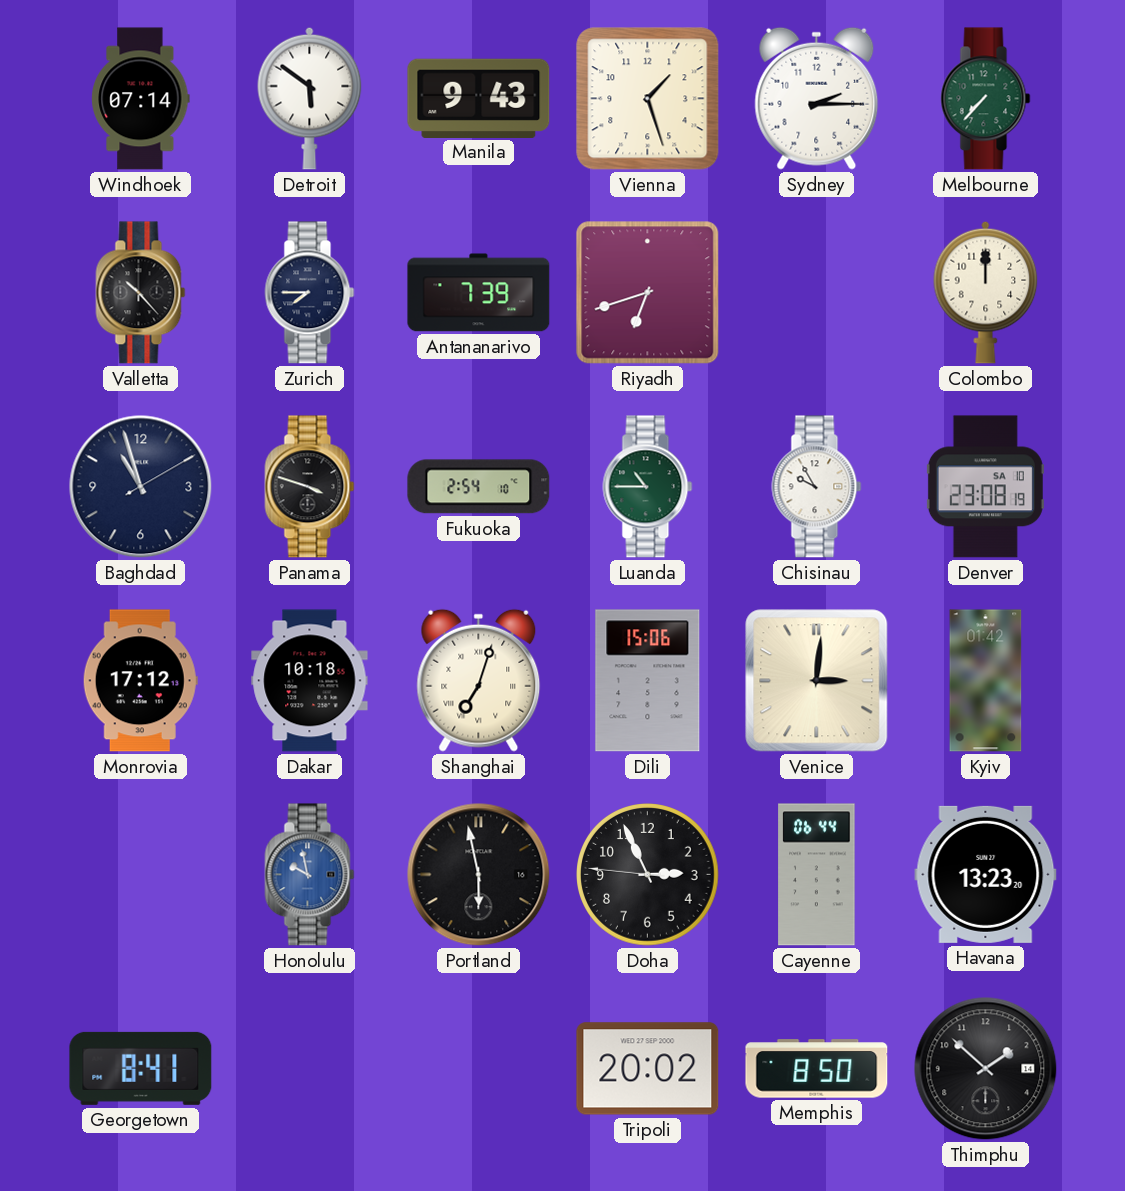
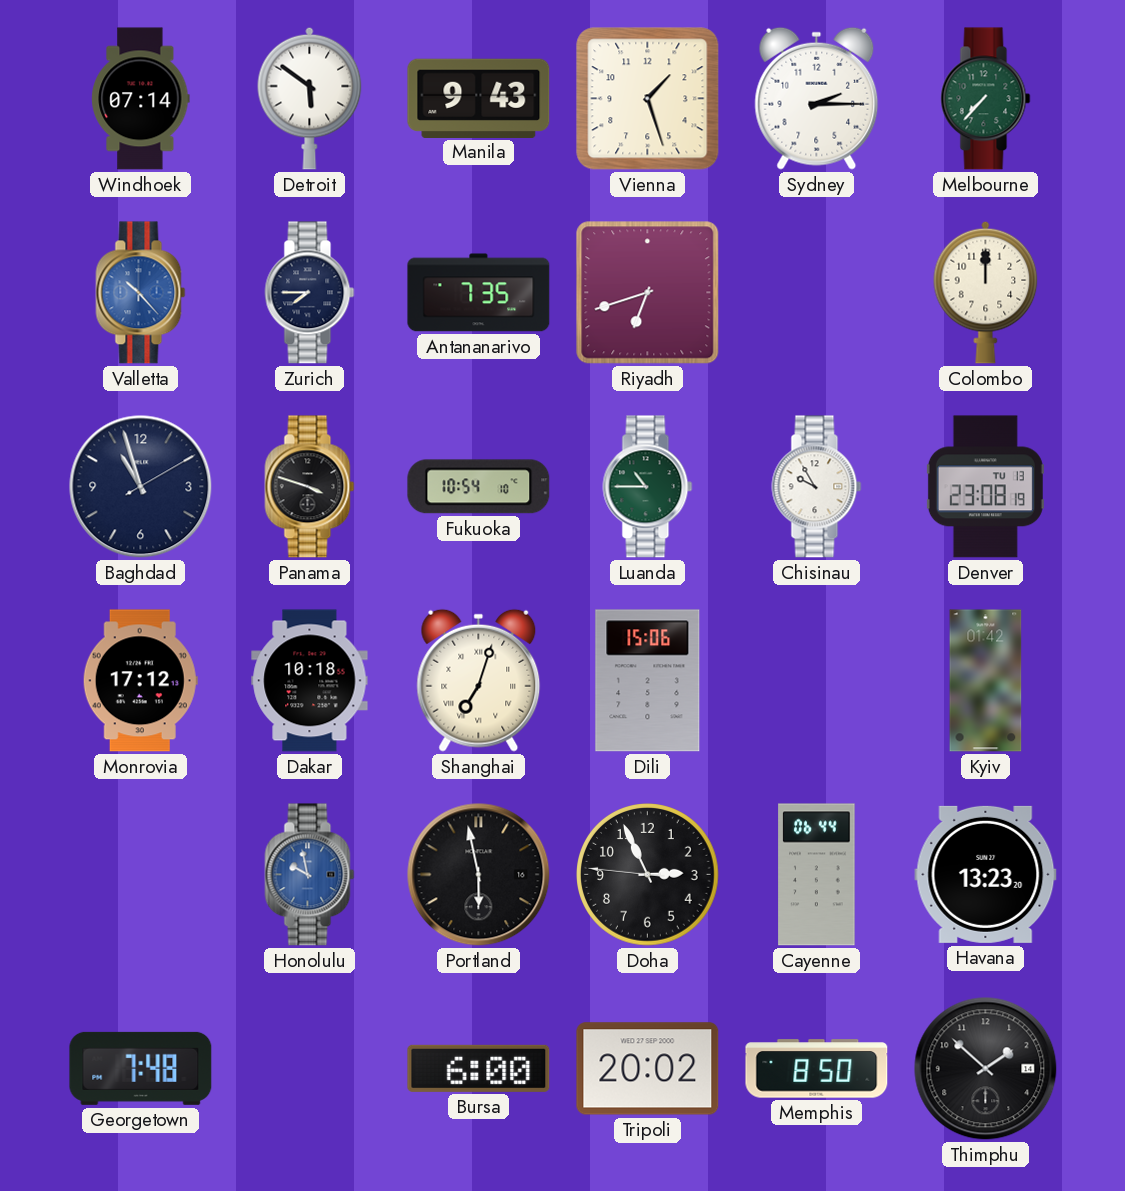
Valletta dial: black -> blue (141, 293)
Antananarivo: 7:39 -> 7:35 (479, 293)
Fukuoka: 2:54 -> 10:54 (479, 487)
Denver date: SA 10 -> TU 13 (985, 487)
Venice: 3:01 -> none (817, 681)
Georgetown: 8:41 -> 7:48 (141, 1068)
Bursa: none -> 6:00 (479, 1068)
